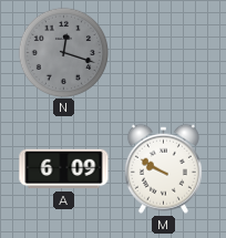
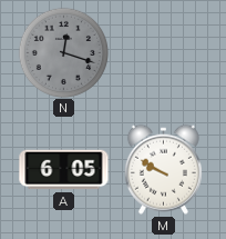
A: 6:09 -> 6:05 (64, 170)
